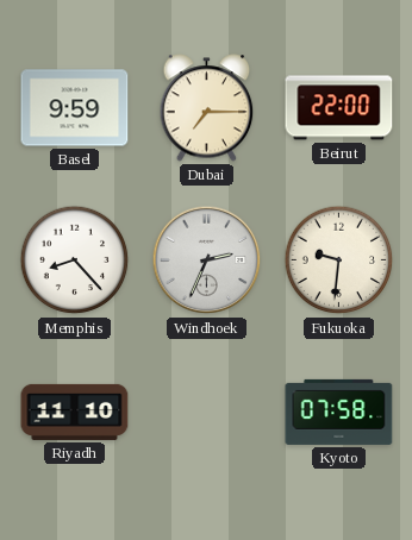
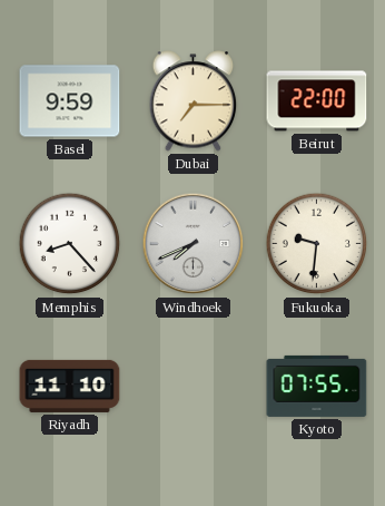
Windhoek: 2:34 -> 7:41 (194, 244)
Kyoto: 07:58 -> 07:55 (317, 386)
